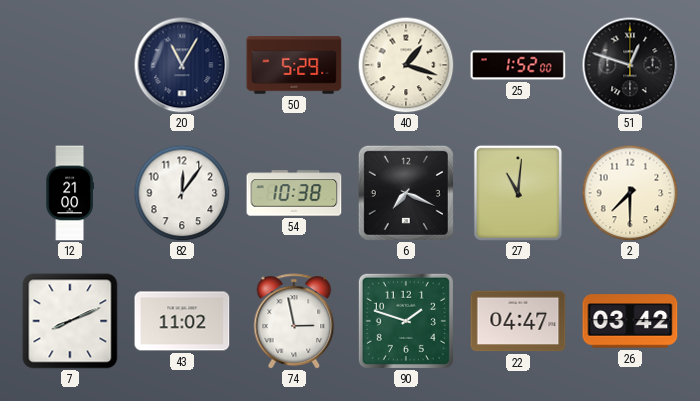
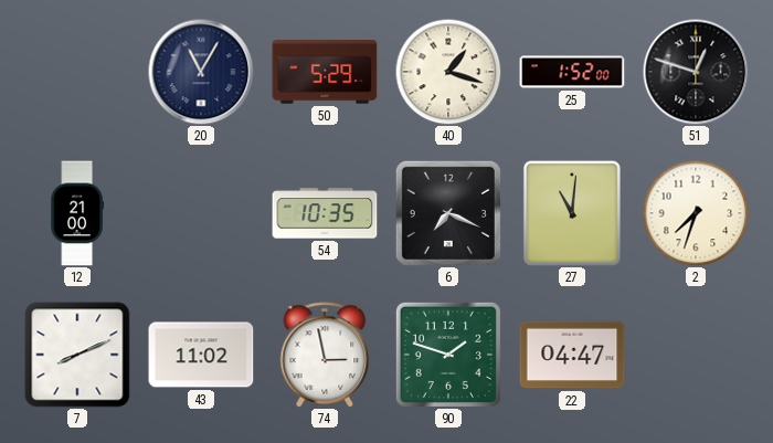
82: 12:06 -> none (182, 193)
54: 10:38 -> 10:35 (325, 213)
2: 7:30 -> 7:33 (696, 213)
26: 03:42 -> none (630, 321)
